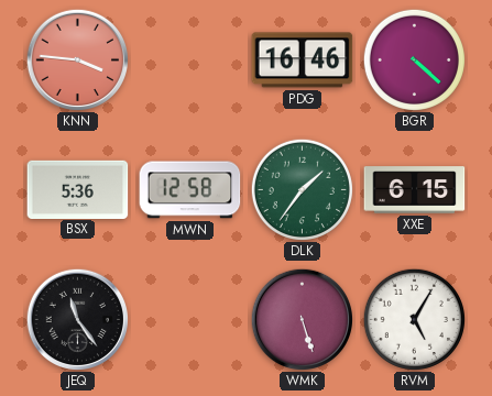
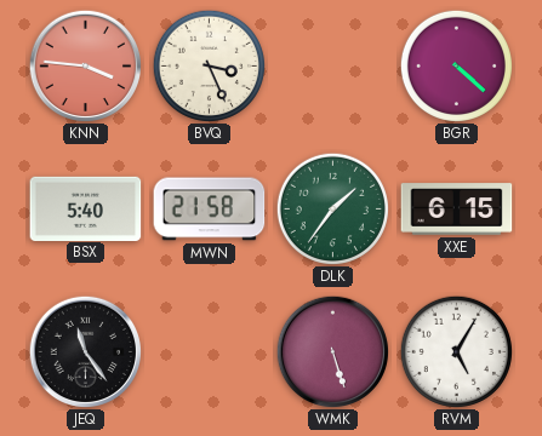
BVQ: none -> 3:26 (209, 65)
PDG: 16:46 -> none (303, 61)
BSX: 5:36 -> 5:40 (86, 208)
MWN: 12:58 -> 21:58 (210, 210)
